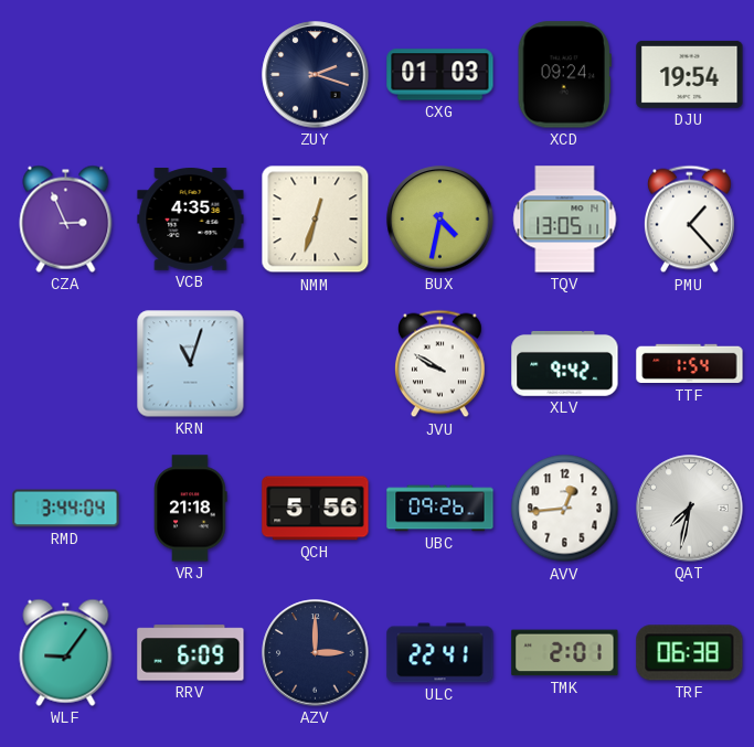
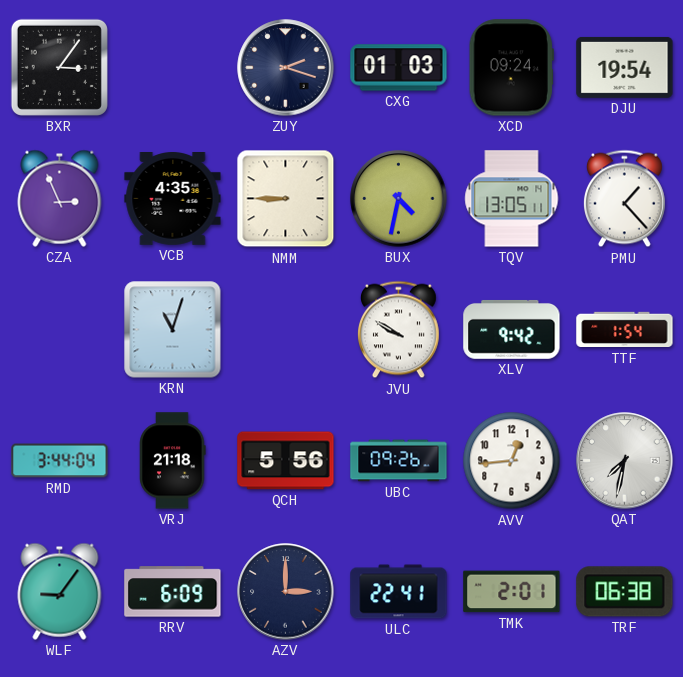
BXR: none -> 3:06 (59, 67)
NMM: 12:33 -> 8:45 (286, 199)
